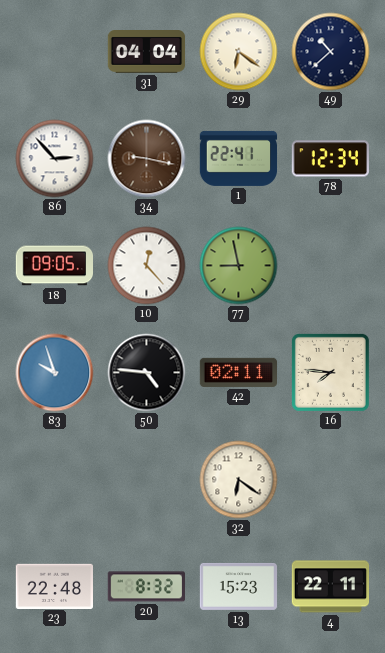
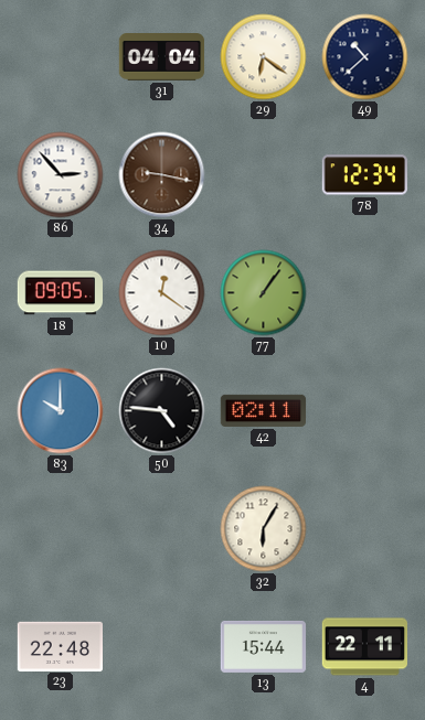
1: 22:41 -> none (239, 158)
10: 12:23 -> 12:21 (162, 293)
77: 8:58 -> 1:06 (264, 293)
83: 9:57 -> 10:00 (61, 411)
16: 7:46 -> none (330, 372)
32: 6:21 -> 6:05 (264, 529)
20: 8:32 -> none (146, 587)
13: 15:23 -> 15:44 (264, 646)
